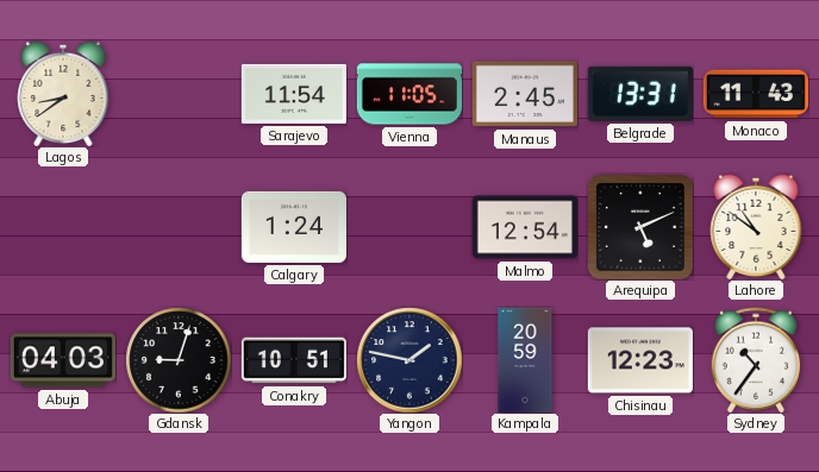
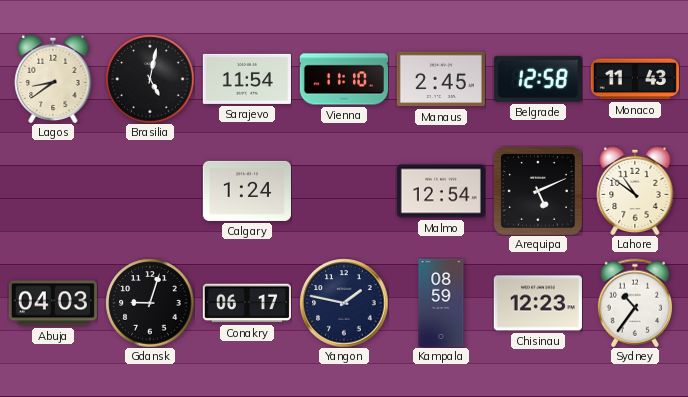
Brasilia: none -> 5:02 (150, 79)
Vienna: 11:05 -> 11:10 (344, 79)
Belgrade: 13:31 -> 12:58 (538, 79)
Conakry: 10:51 -> 06:17 (247, 303)
Kampala: 20:59 -> 08:59 (441, 303)
